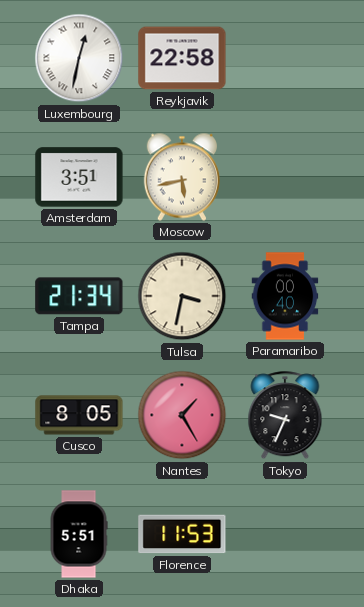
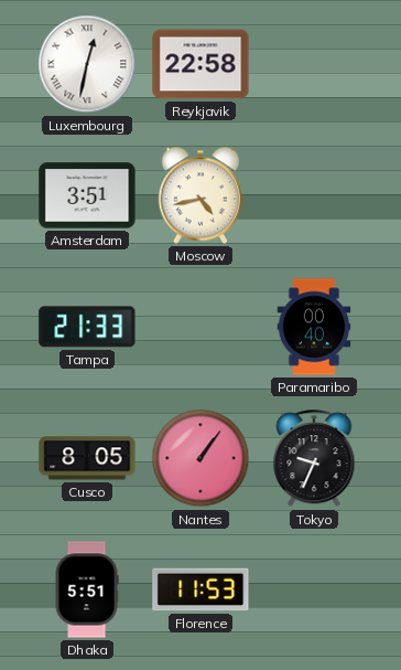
Moscow: 5:43 -> 4:43 (199, 195)
Tampa: 21:34 -> 21:33 (87, 327)
Tulsa: 3:32 -> none (182, 296)
Nantes: 1:25 -> 1:06 (201, 458)
